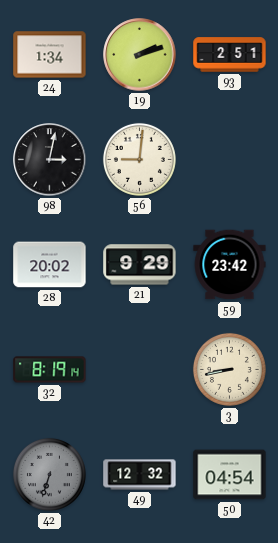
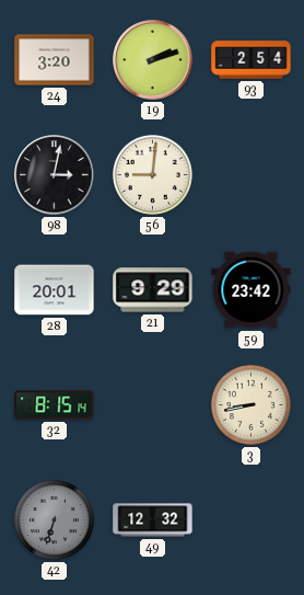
24: 1:34 -> 3:20 (55, 60)
93: 2:51 -> 2:54 (252, 60)
28: 20:02 -> 20:01 (55, 290)
32: 8:19 -> 8:15 (55, 405)
50: 04:54 -> none (230, 475)
